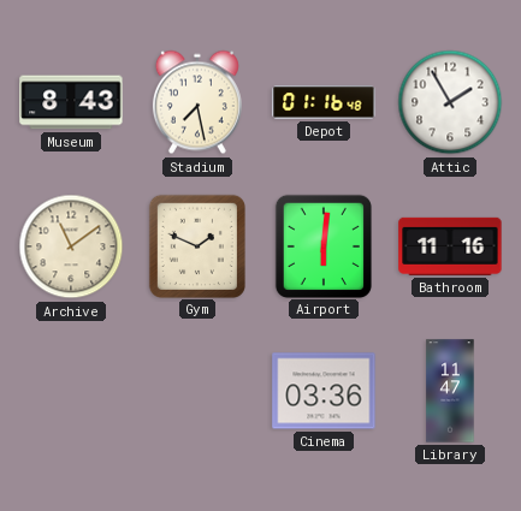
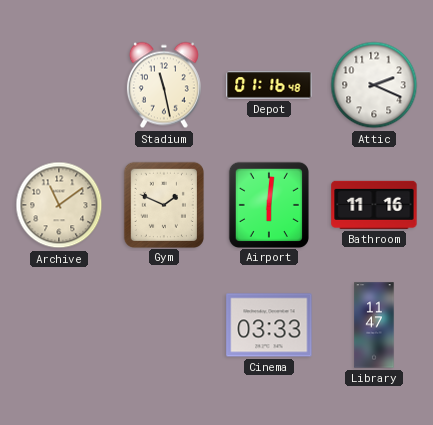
Museum: 8:43 -> none (71, 102)
Stadium: 7:28 -> 11:28 (164, 85)
Attic: 1:55 -> 2:19 (374, 85)
Cinema: 03:36 -> 03:33 (269, 325)
